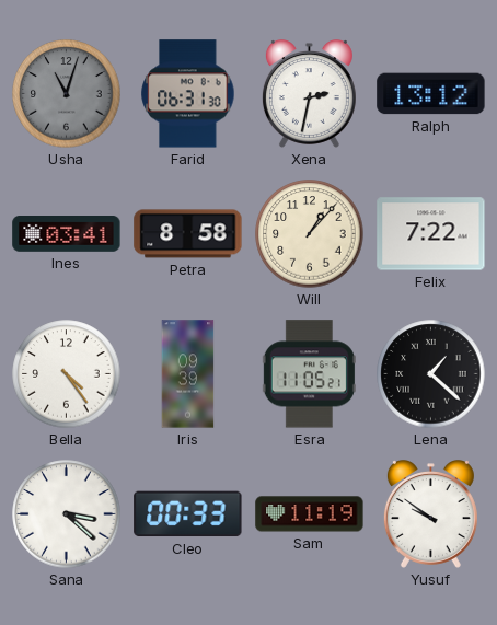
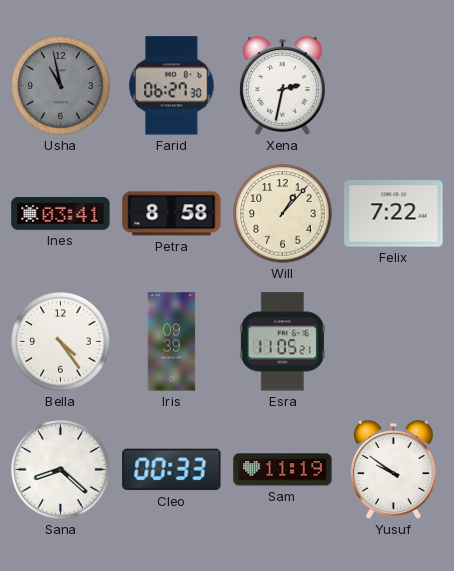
Usha: 11:03 -> 10:58 (61, 86)
Farid: 06:31 -> 06:27 (172, 86)
Ralph: 13:12 -> none (431, 94)
Lena: 1:22 -> none (431, 374)
Sana: 3:22 -> 8:22 (61, 470)
